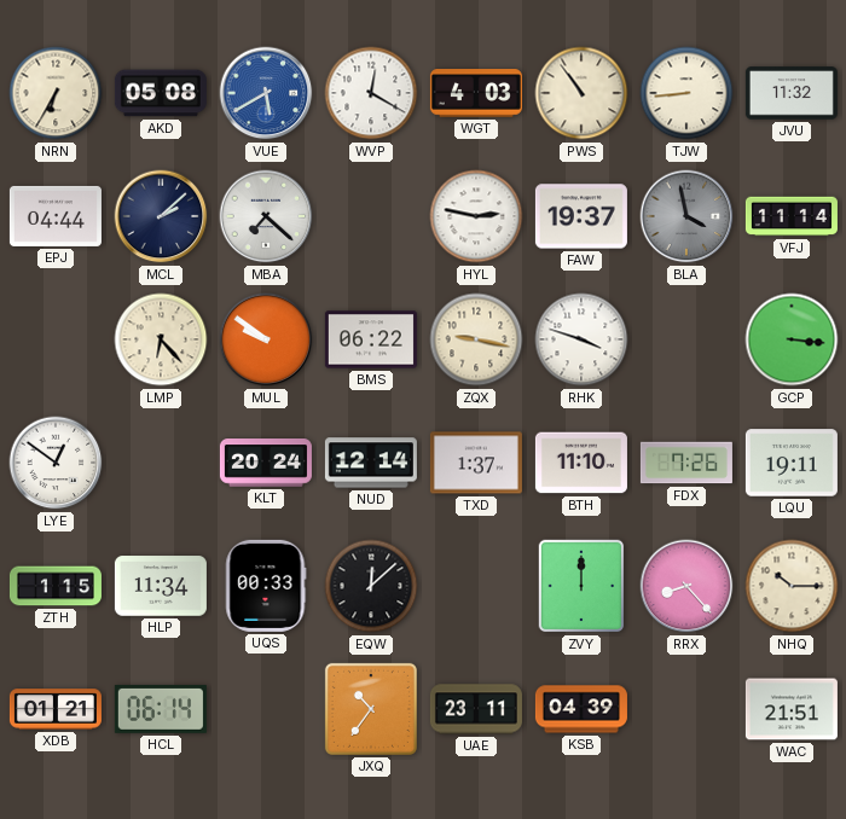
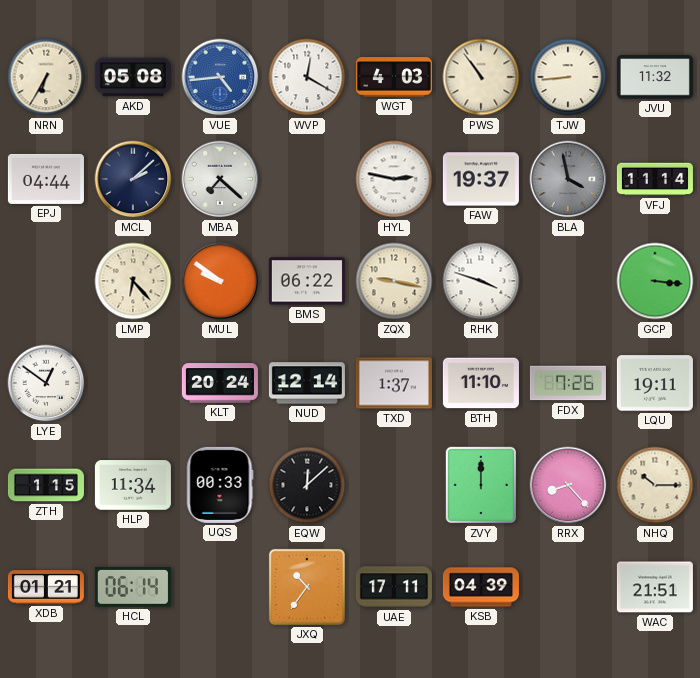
VUE: 5:40 -> 4:44 (220, 77)
UAE: 23:11 -> 17:11 (394, 587)
